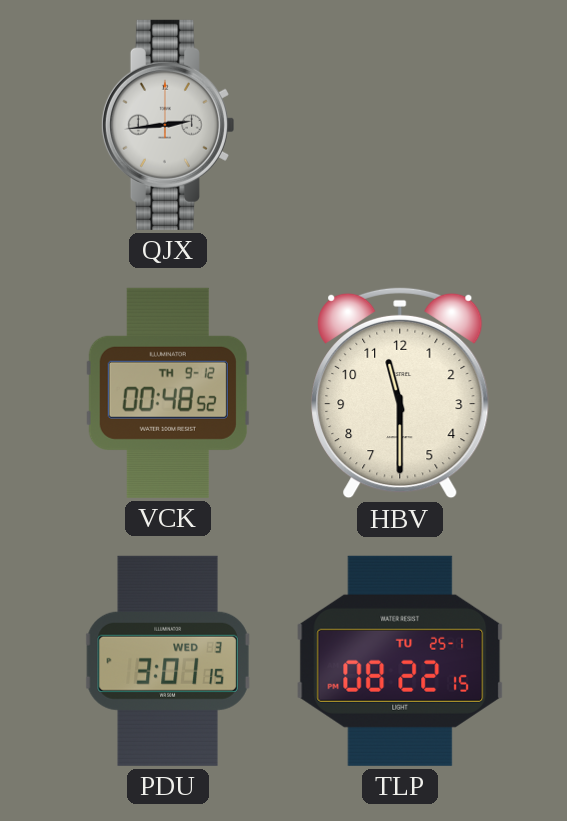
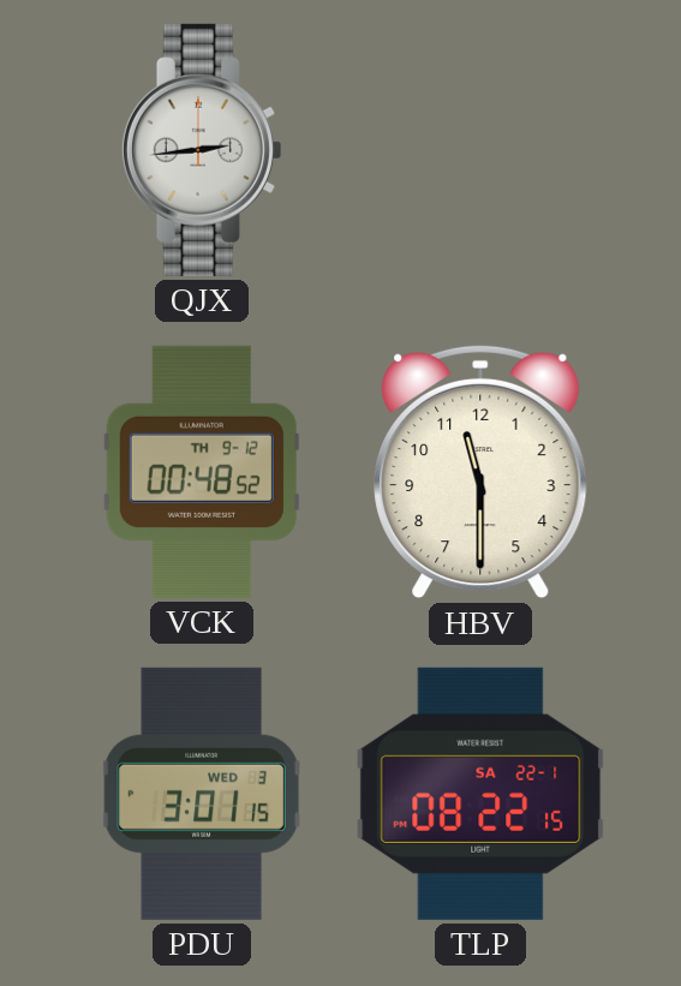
TLP date: TU 25-1 -> SA 22-1 (480, 794)
